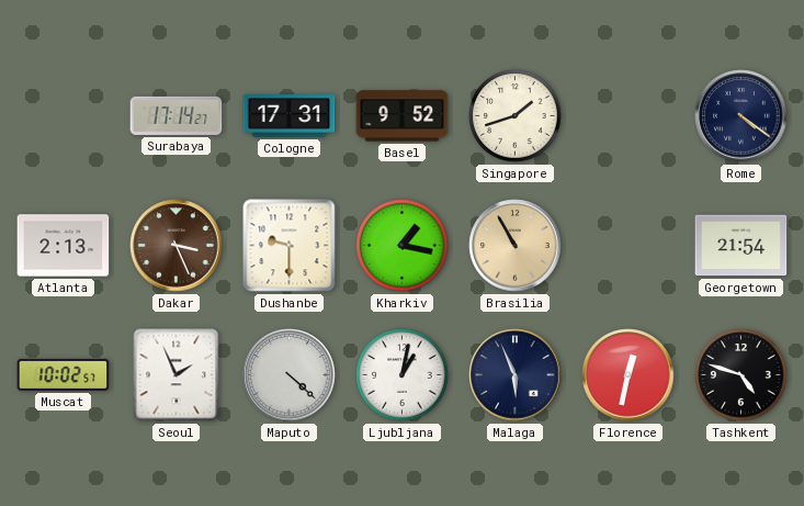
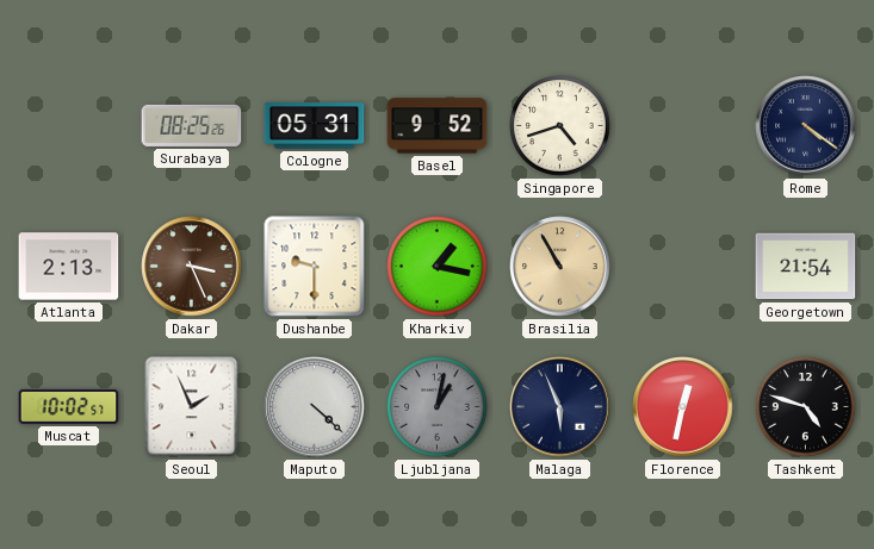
Surabaya: 17:14 -> 08:25 (192, 125)
Cologne: 17:31 -> 05:31 (315, 126)
Singapore: 1:42 -> 4:42 (560, 126)
Ljubljana dial: white -> grey (438, 407)
